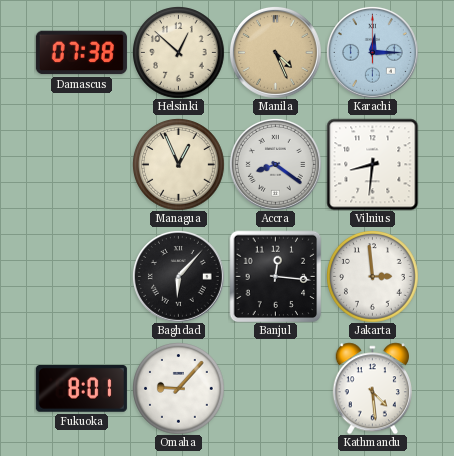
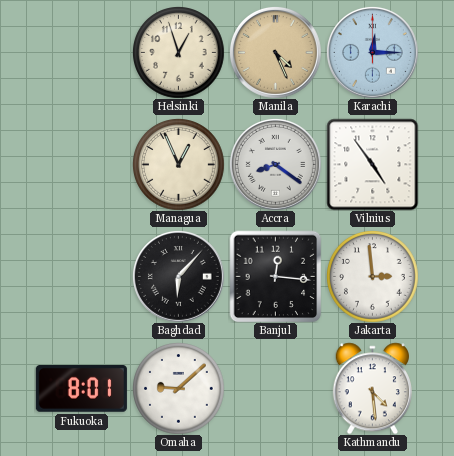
Damascus: 07:38 -> none (81, 53)
Helsinki: 12:52 -> 12:57 (179, 53)
Vilnius: 8:31 -> 4:54 (372, 164)
Omaha: 9:07 -> 9:08 (179, 389)
